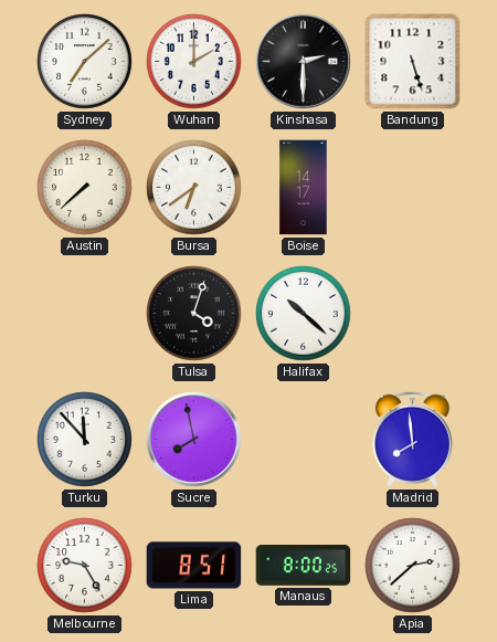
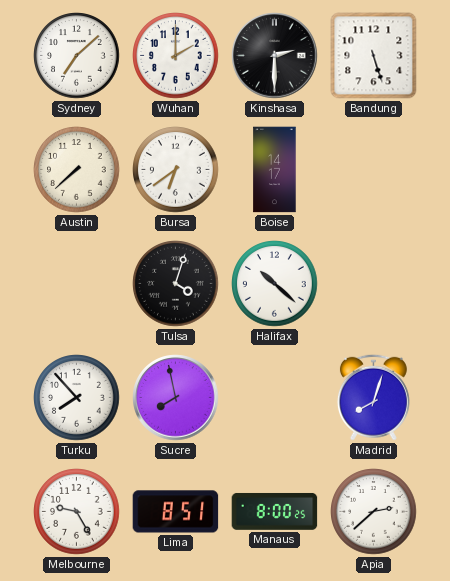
Turku: 11:53 -> 7:53 (77, 398)
Madrid: 7:59 -> 8:03 (373, 397)
